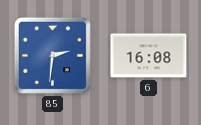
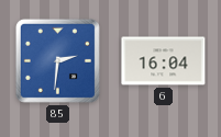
6: 16:08 -> 16:04 (164, 61)
